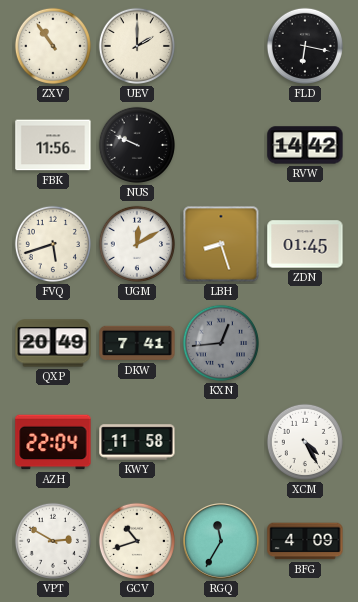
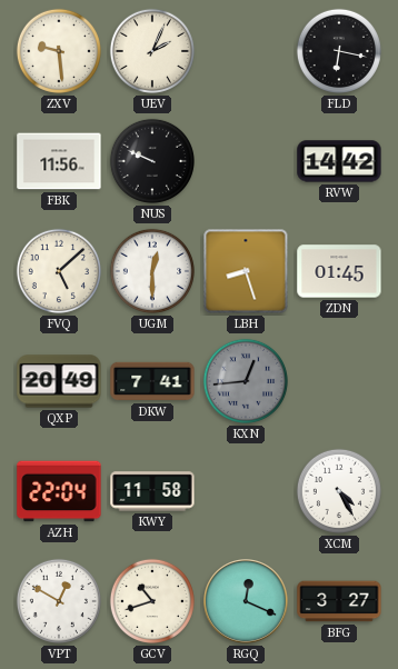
ZXV: 10:54 -> 9:29 (59, 51)
UEV: 2:00 -> 2:04 (152, 51)
FVQ: 5:42 -> 5:08 (59, 271)
UGM: 12:10 -> 12:30 (152, 271)
VPT: 2:50 -> 12:50 (59, 601)
RGQ: 11:35 -> 12:19 (247, 602)
BFG: 4:09 -> 3:27 (339, 601)
